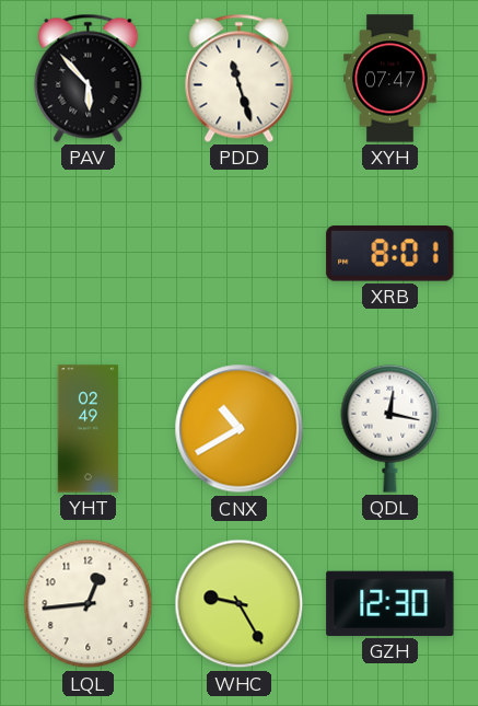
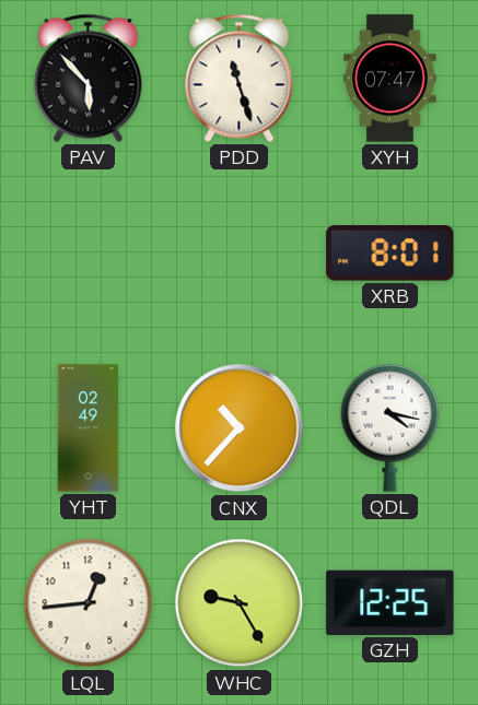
CNX: 10:40 -> 10:37 (240, 428)
QDL: 12:17 -> 4:17 (390, 427)
GZH: 12:30 -> 12:25 (390, 602)
